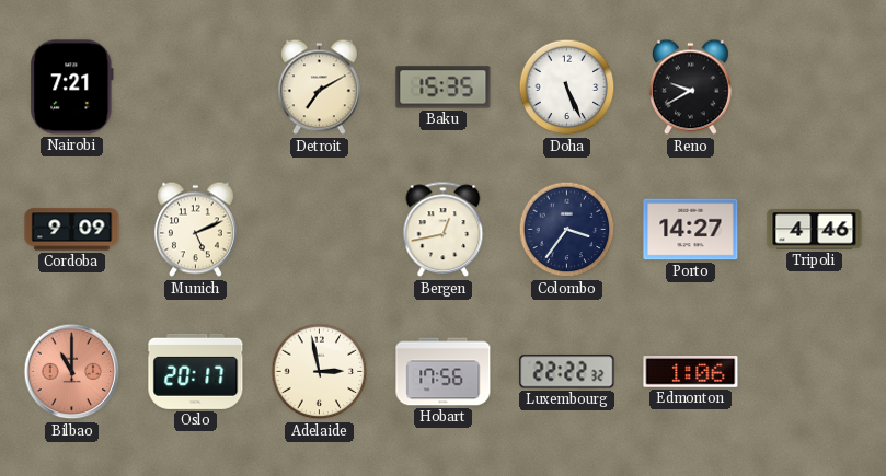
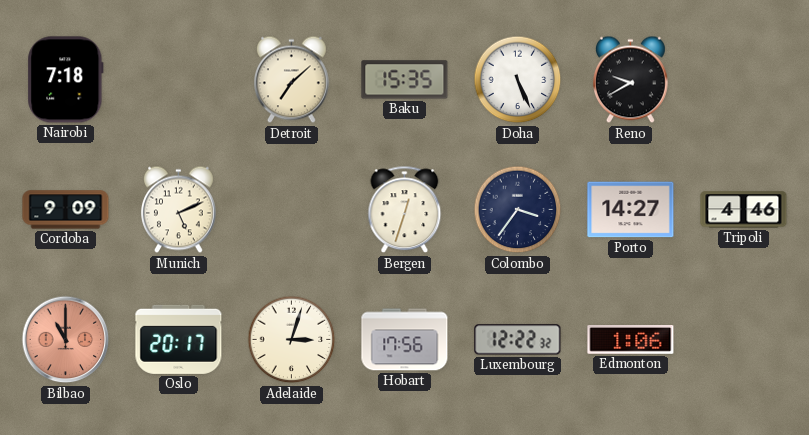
Nairobi: 7:21 -> 7:18 (66, 80)
Detroit: 7:10 -> 7:08 (291, 80)
Bergen: 12:43 -> 12:33 (405, 210)
Adelaide: 2:58 -> 3:03 (292, 340)
Luxembourg: 22:22 -> 12:22 (518, 340)
